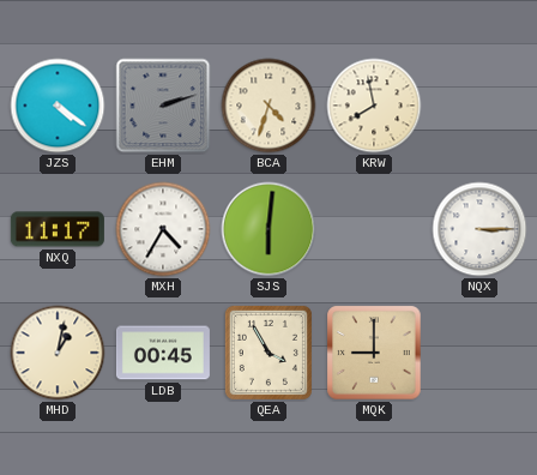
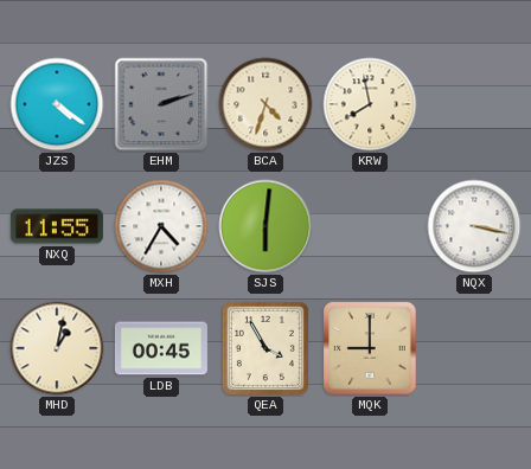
NXQ: 11:17 -> 11:55 (57, 226)
NQX: 3:15 -> 3:17 (474, 226)
